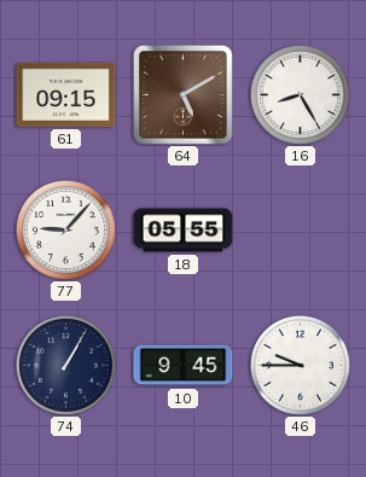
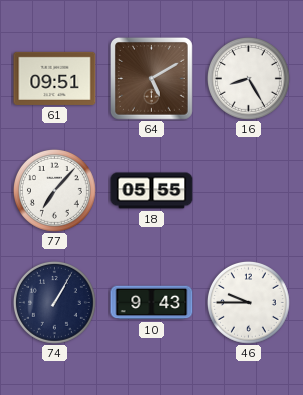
61: 09:15 -> 09:51 (55, 78)
77: 9:07 -> 7:07 (54, 190)
10: 9:45 -> 9:43 (152, 303)
